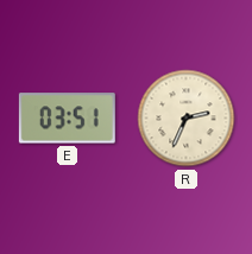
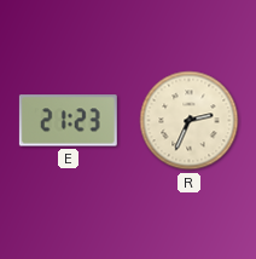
E: 03:51 -> 21:23 (68, 121)
